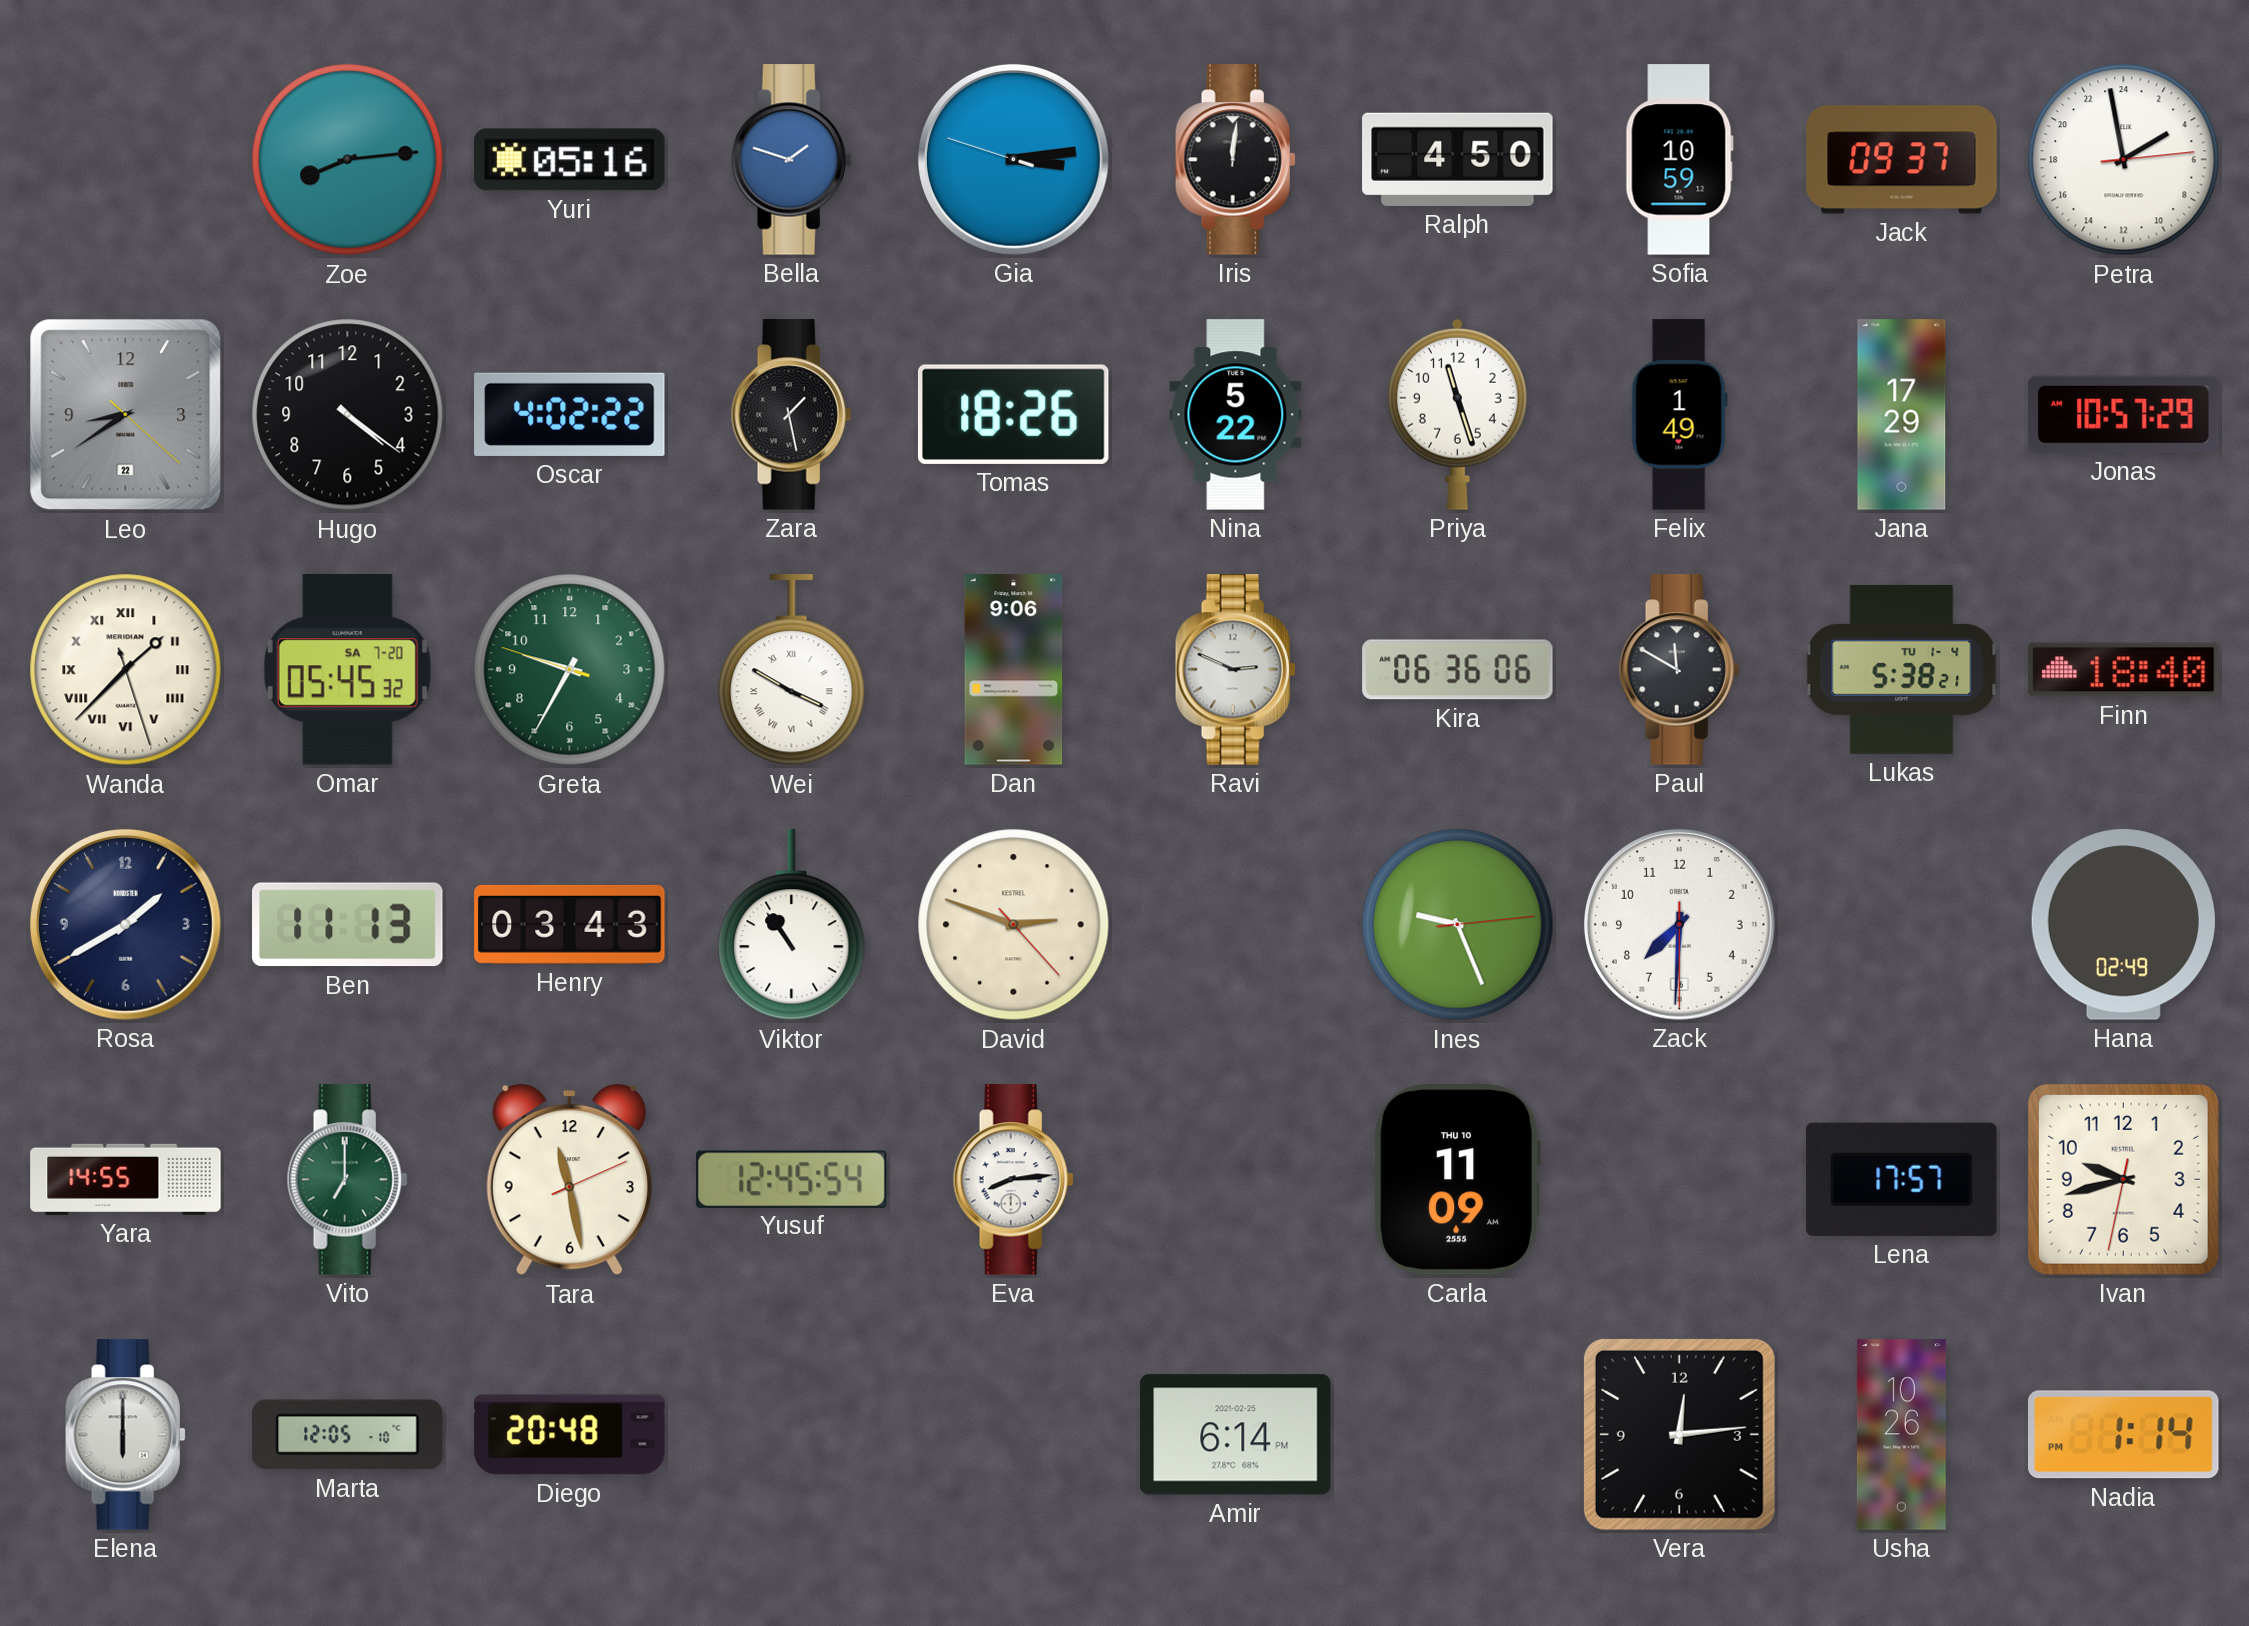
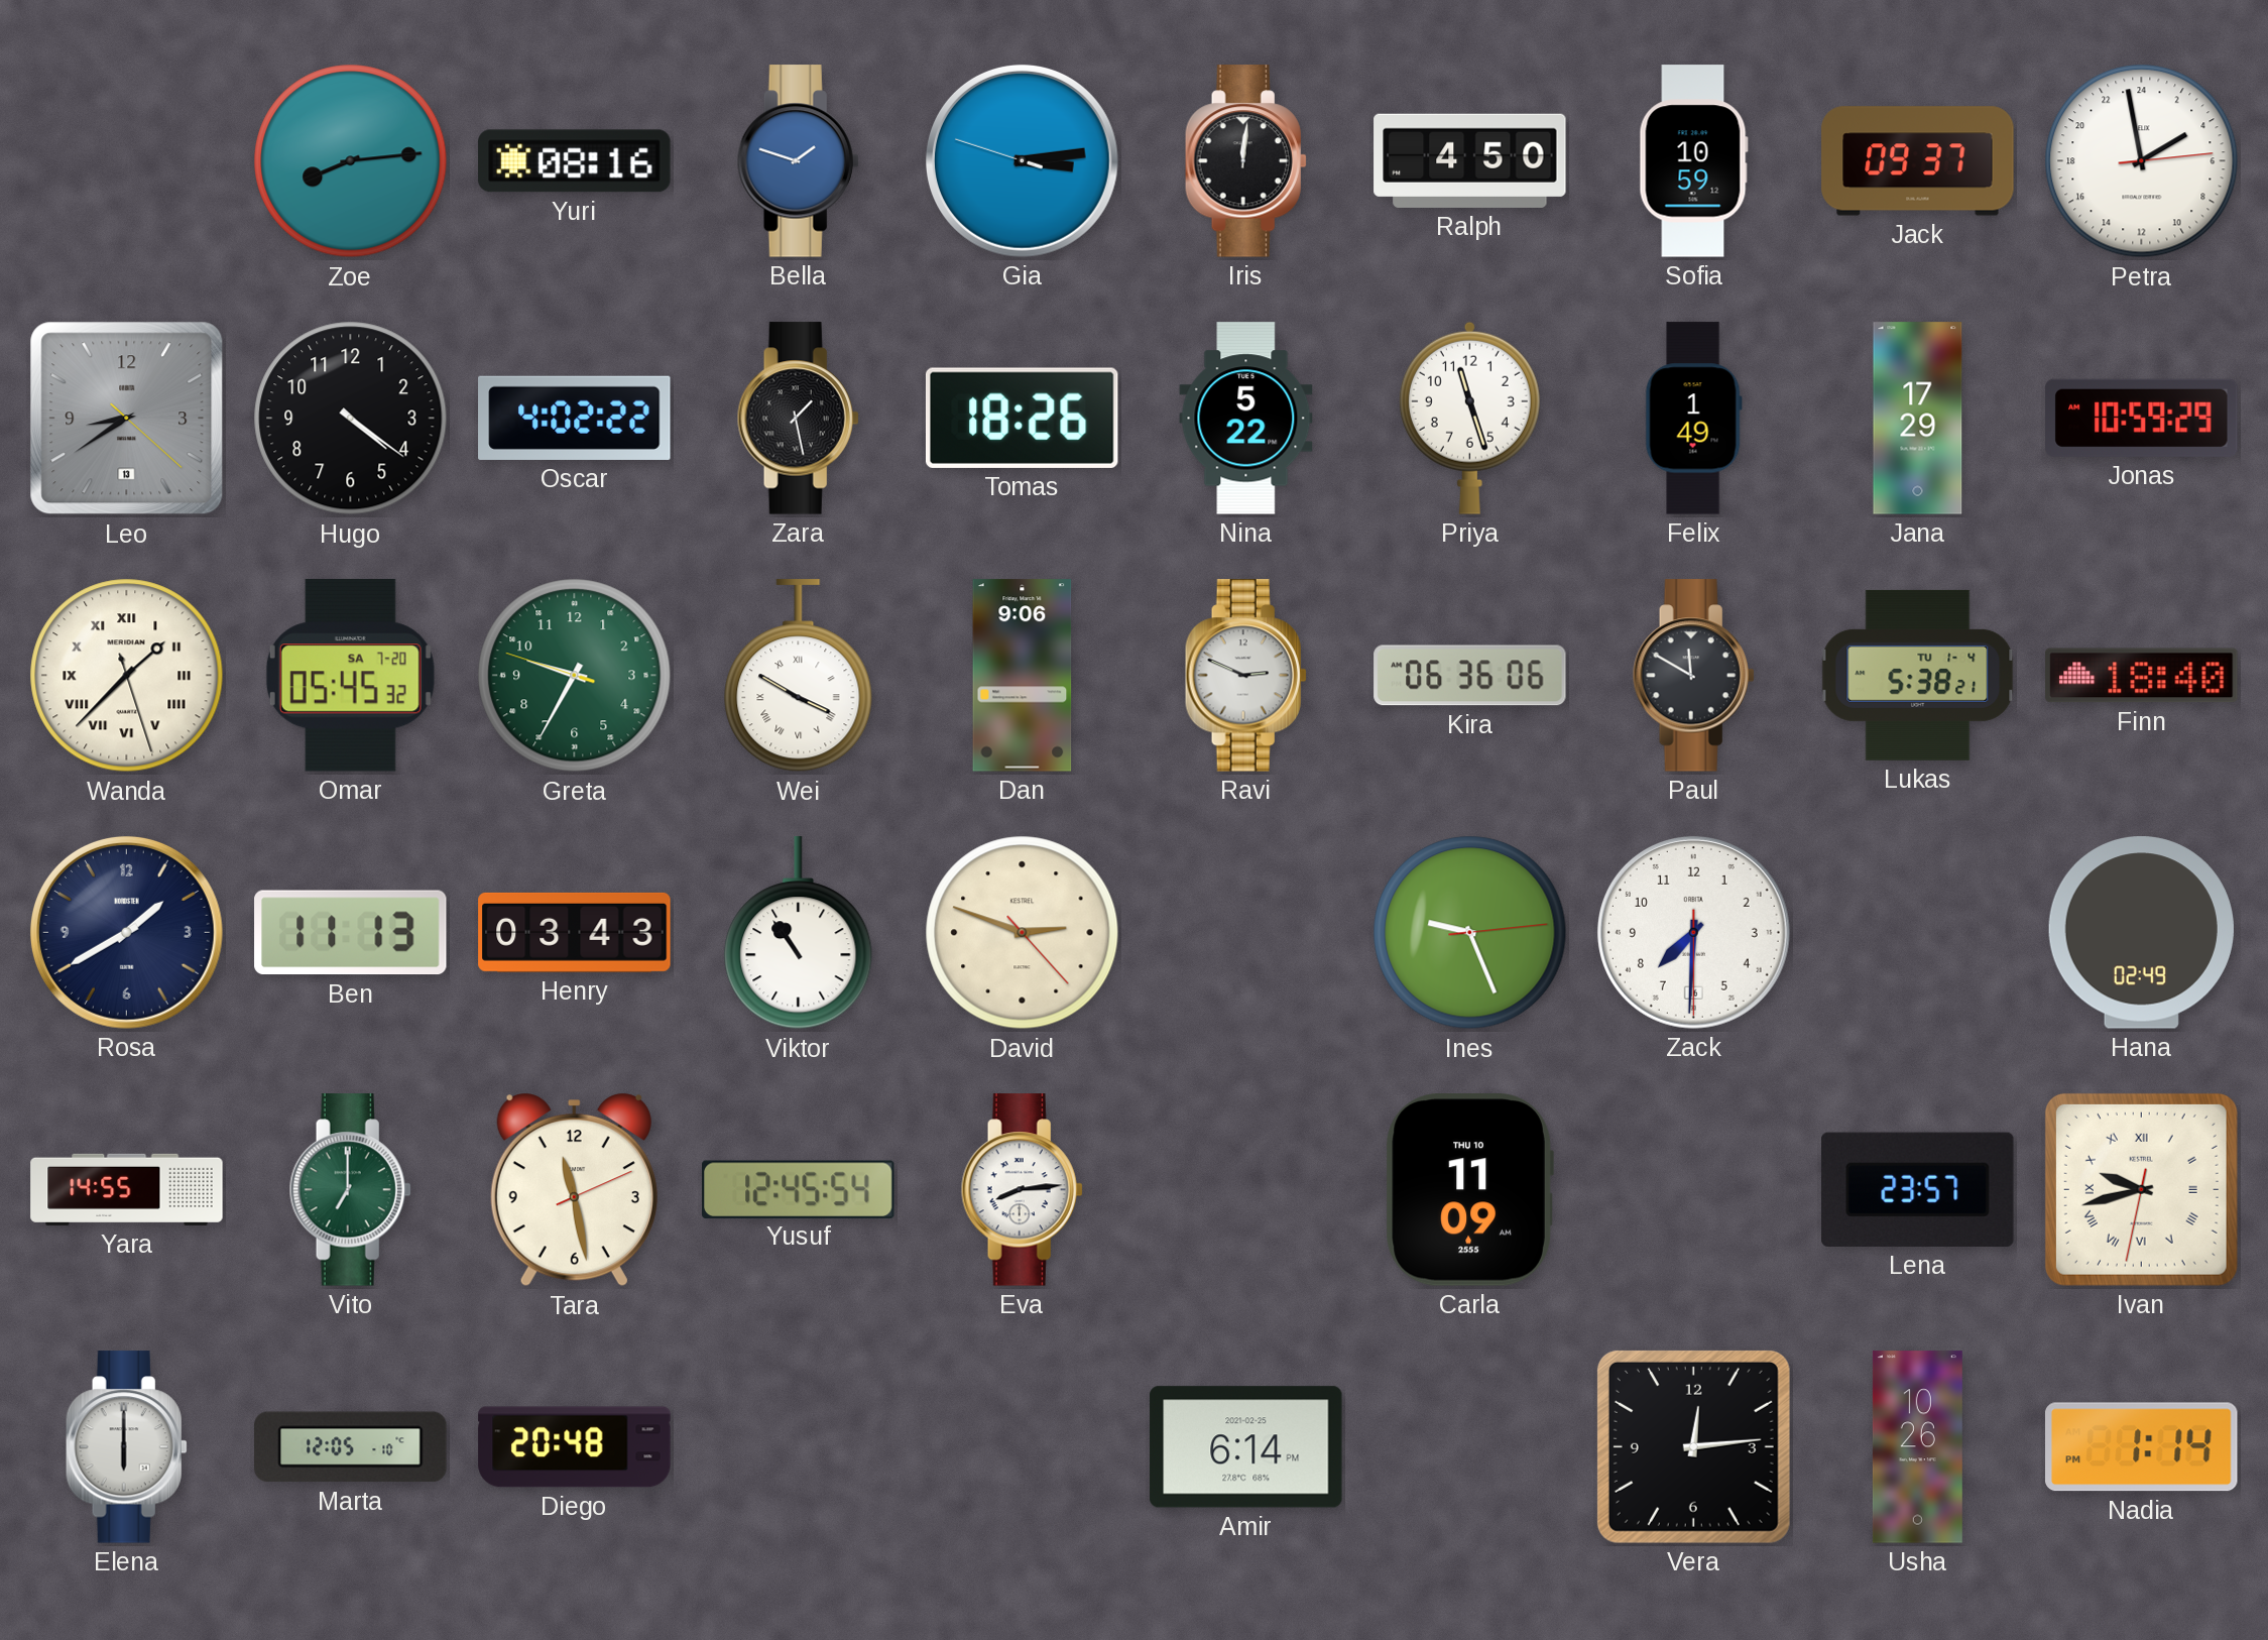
Yuri: 05:16 -> 08:16 (575, 161)
Leo date: 22 -> 13 (127, 419)
Jonas: 10:57 -> 10:59 (2142, 418)
Lena: 17:57 -> 23:57 (1918, 1189)
Ivan numerals: Arabic -> Roman (2141, 1189)
